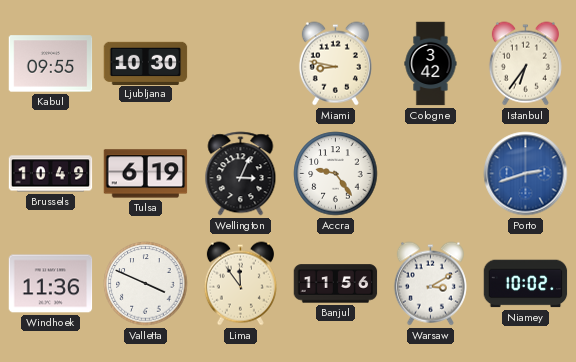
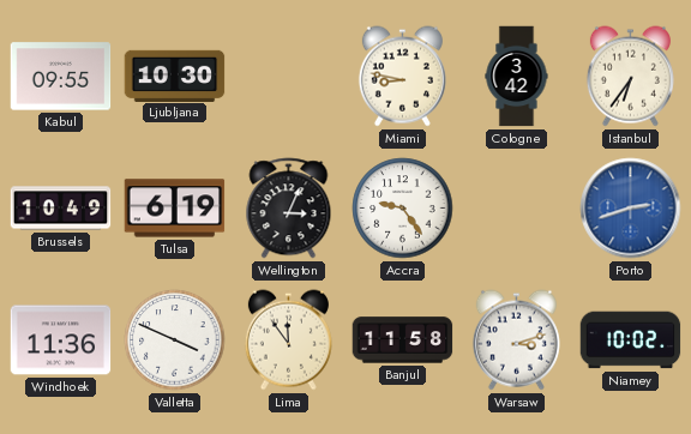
Banjul: 11:56 -> 11:58 (403, 340)
Warsaw: 3:10 -> 3:12 (516, 340)
